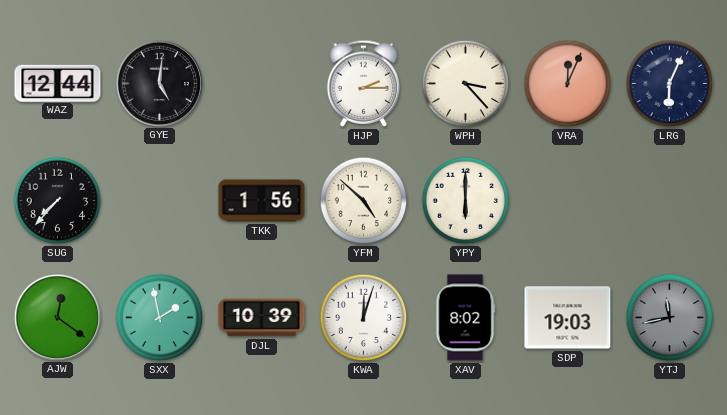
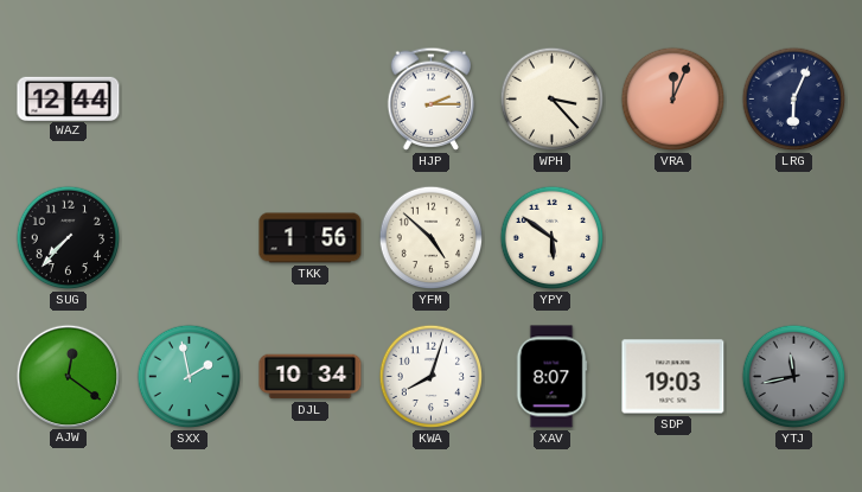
GYE: 5:01 -> none (159, 83)
YPY: 6:00 -> 5:51 (553, 238)
DJL: 10:39 -> 10:34 (311, 377)
KWA: 12:03 -> 8:03 (432, 377)
XAV: 8:02 -> 8:07 (551, 377)
